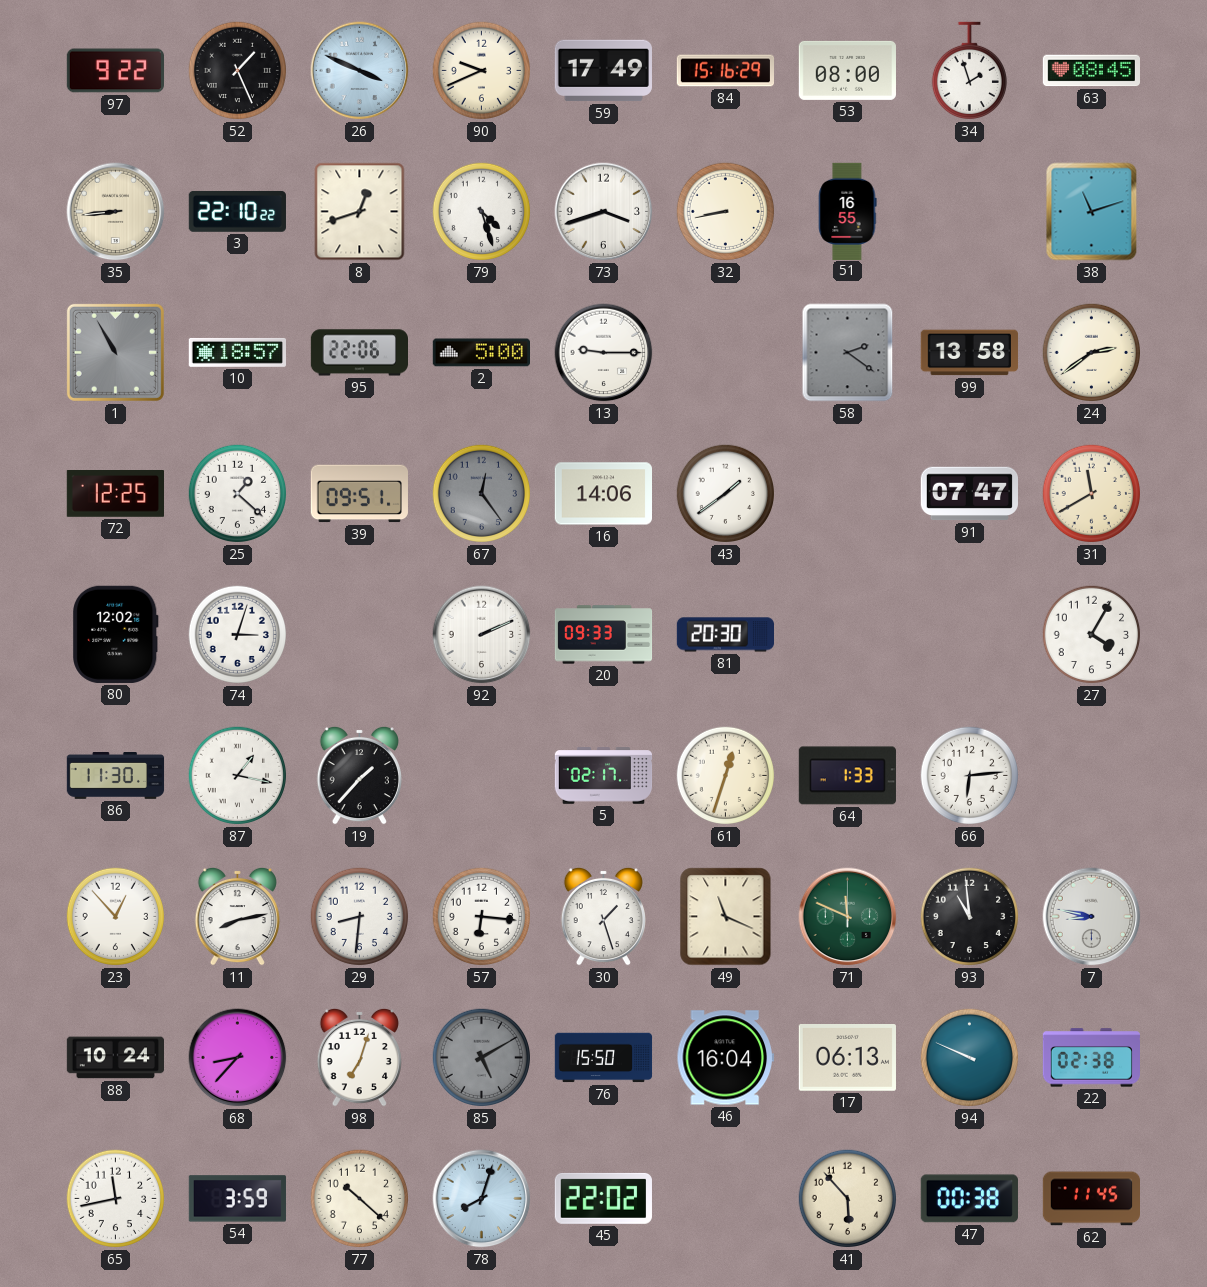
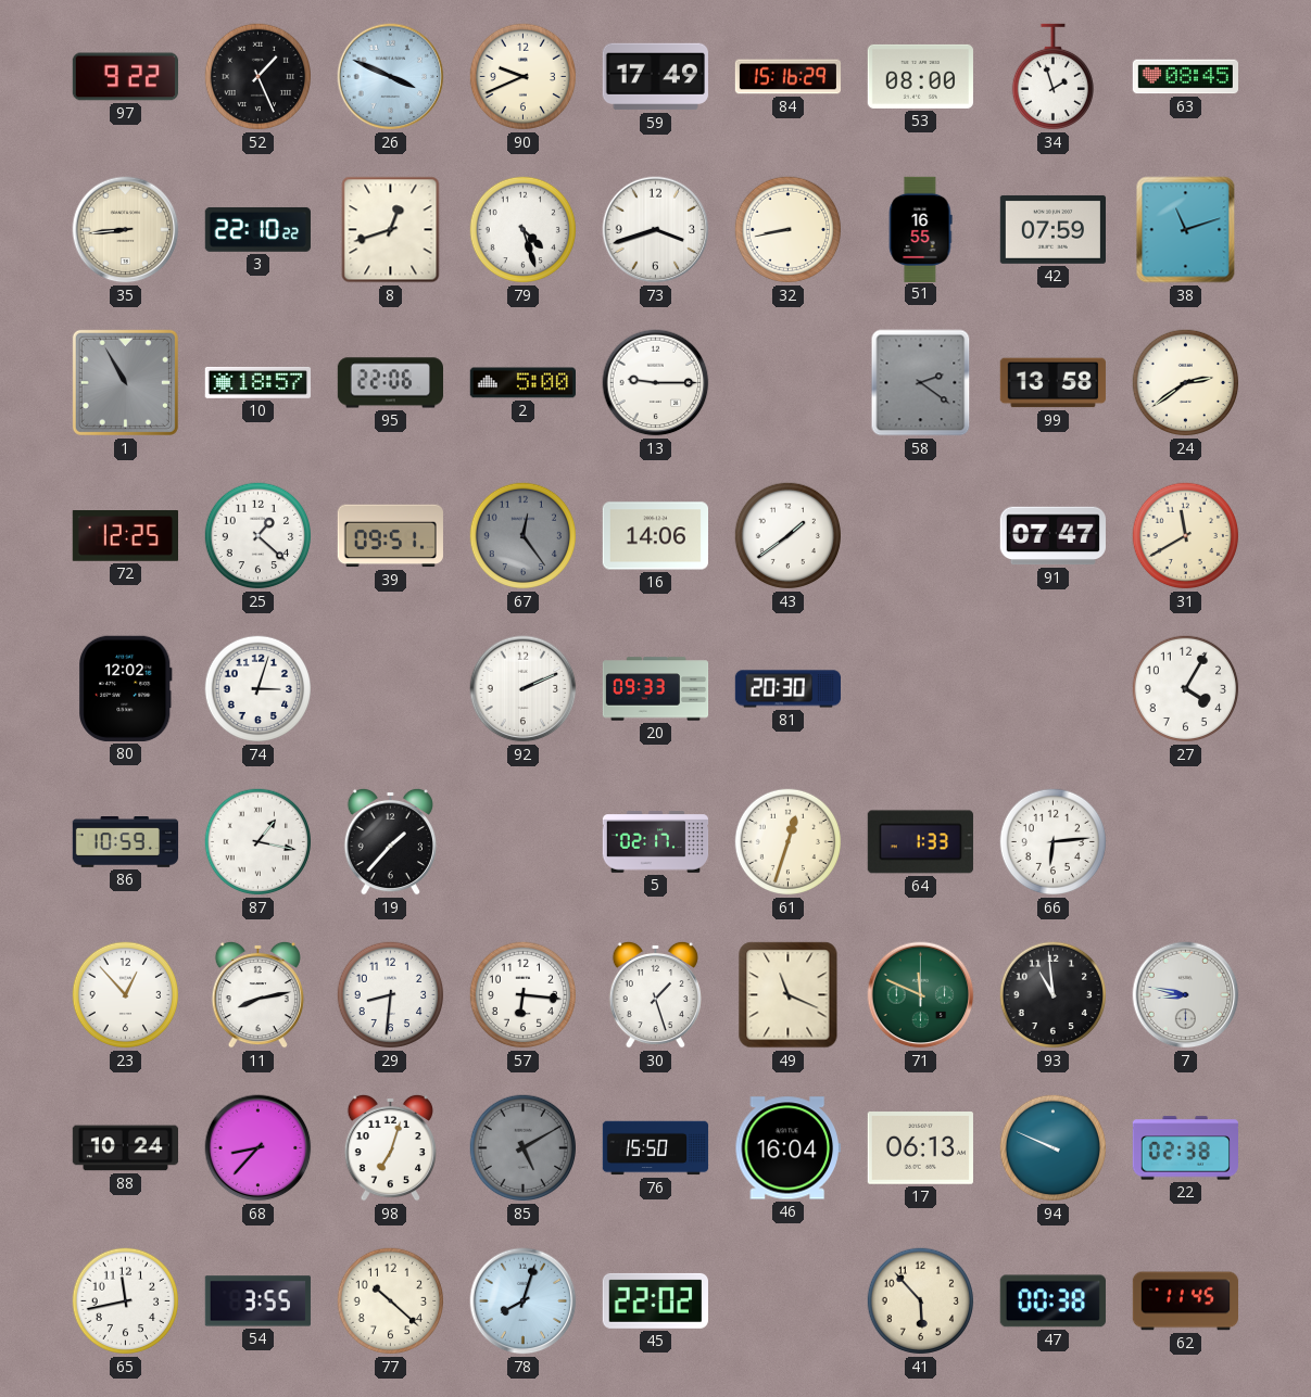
42: none -> 07:59 (1052, 229)
86: 11:30 -> 10:59 (126, 842)
54: 3:59 -> 3:55 (257, 1301)
